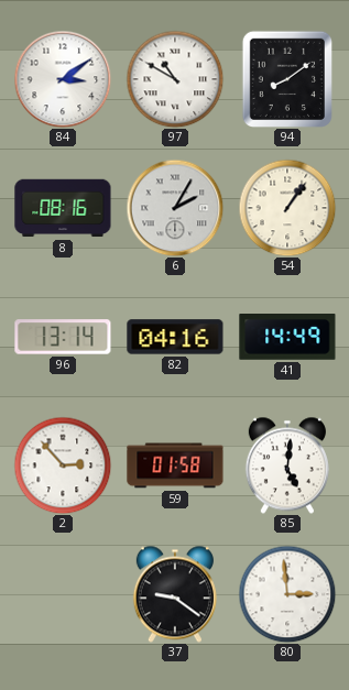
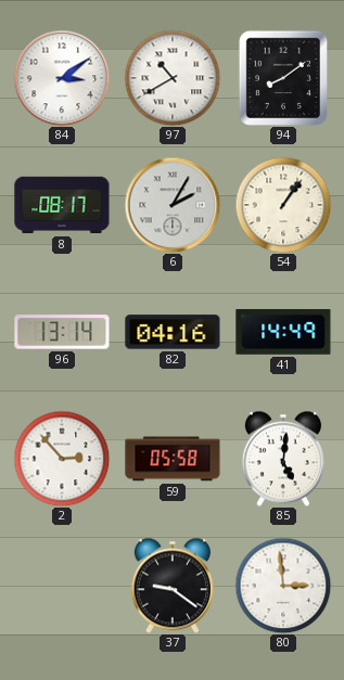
97: 10:50 -> 10:40 (173, 78)
8: 08:16 -> 08:17 (62, 205)
59: 01:58 -> 05:58 (173, 459)
